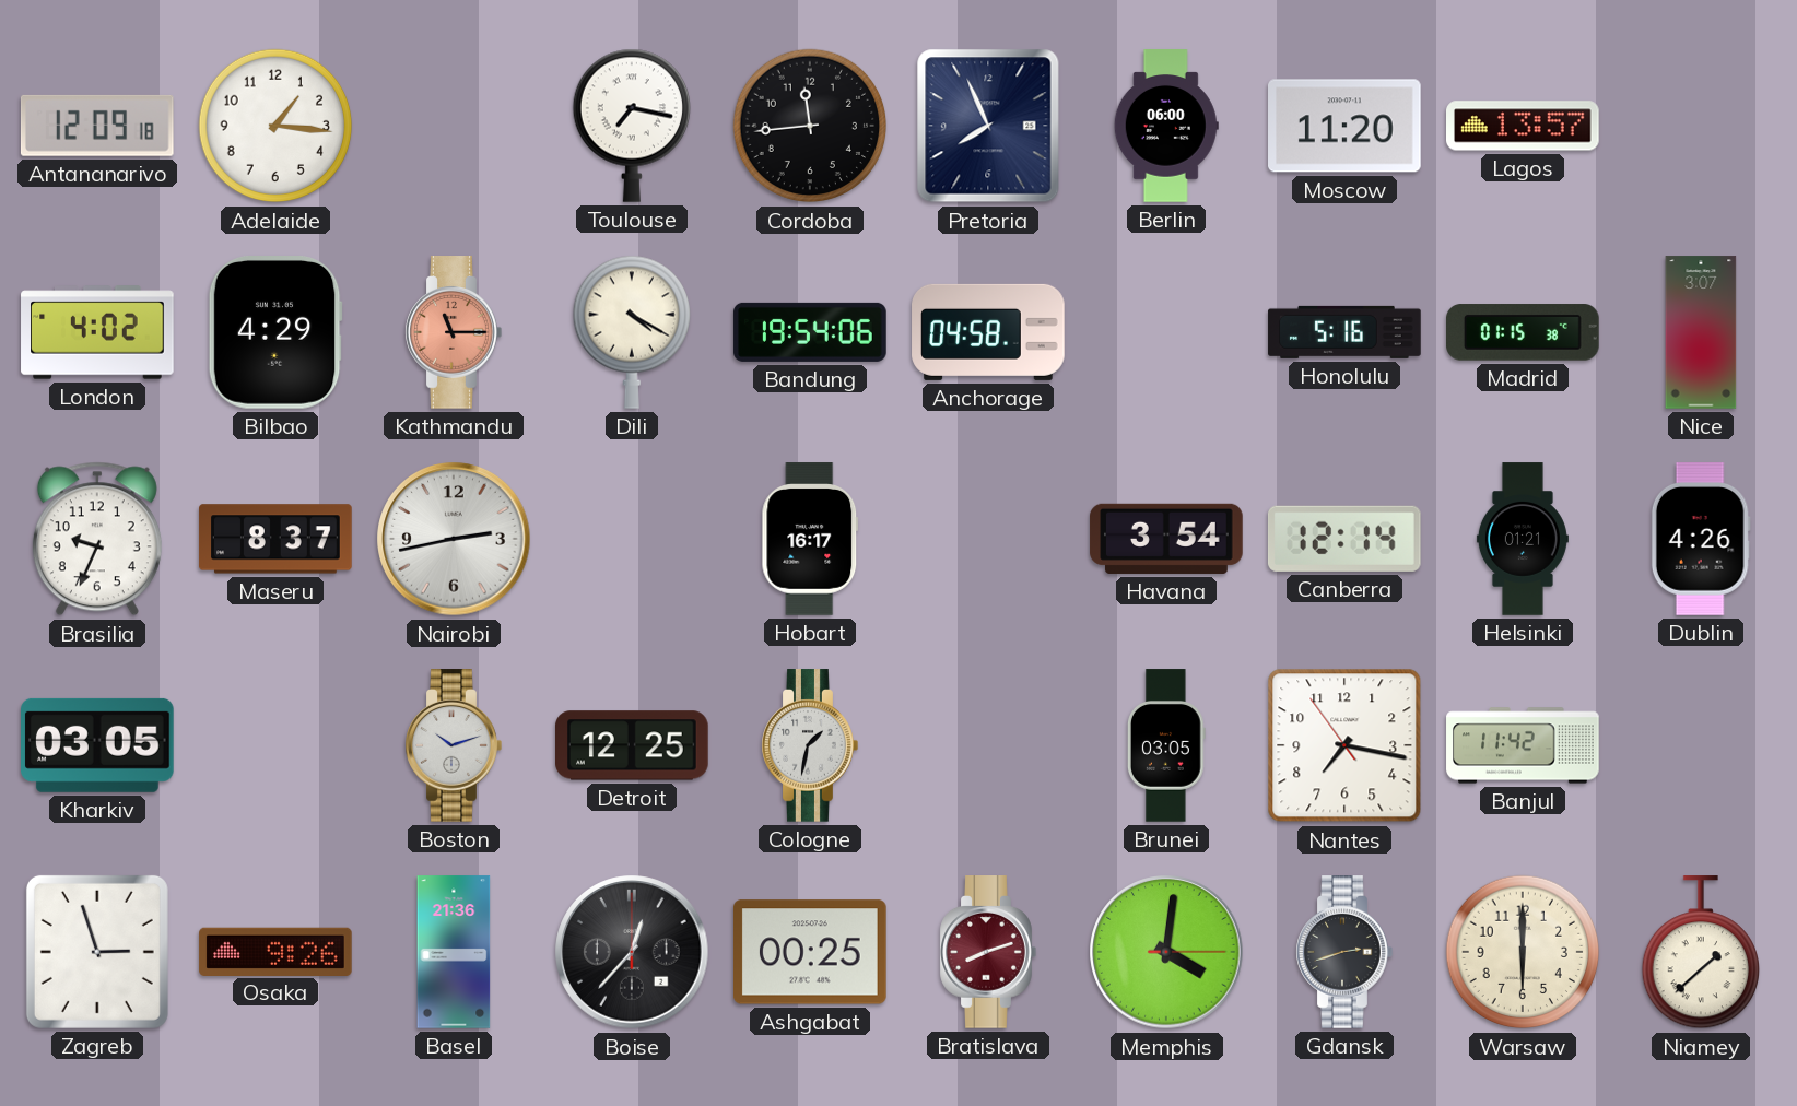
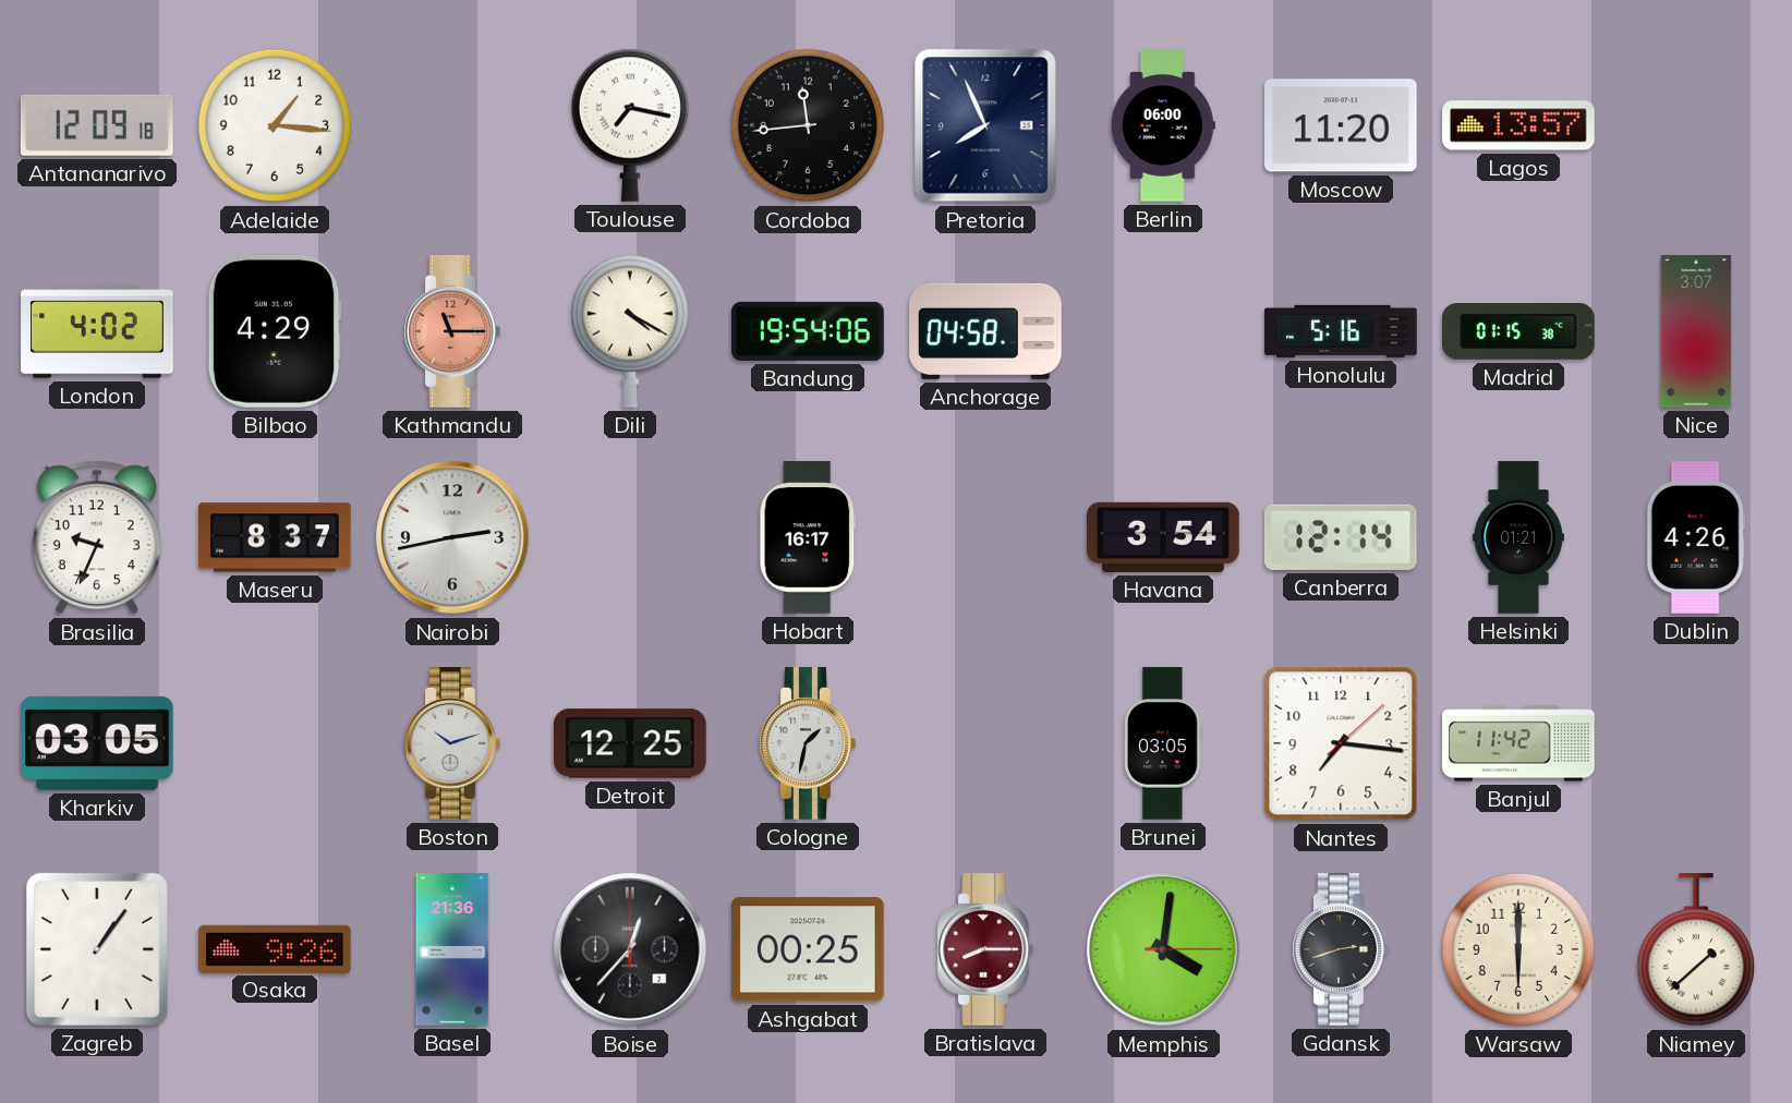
Nantes: 7:16:54 -> 7:16:08 (1341, 743)
Zagreb: 2:57 -> 1:06 (97, 949)
Bratislava: 8:12 -> 8:15 (985, 949)
